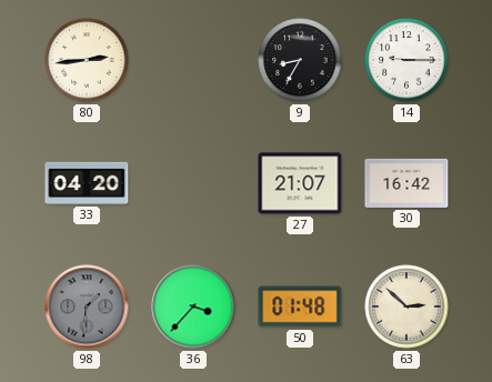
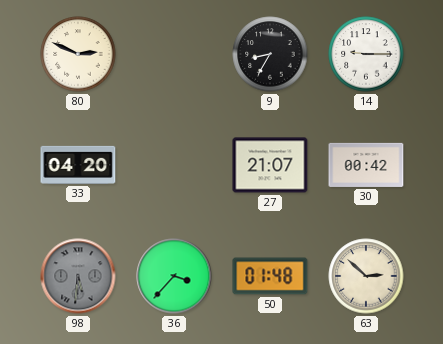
80: 2:44 -> 2:49 (78, 54)
30: 16:42 -> 00:42 (366, 165)
98: 1:31 -> 5:31 (78, 276)
